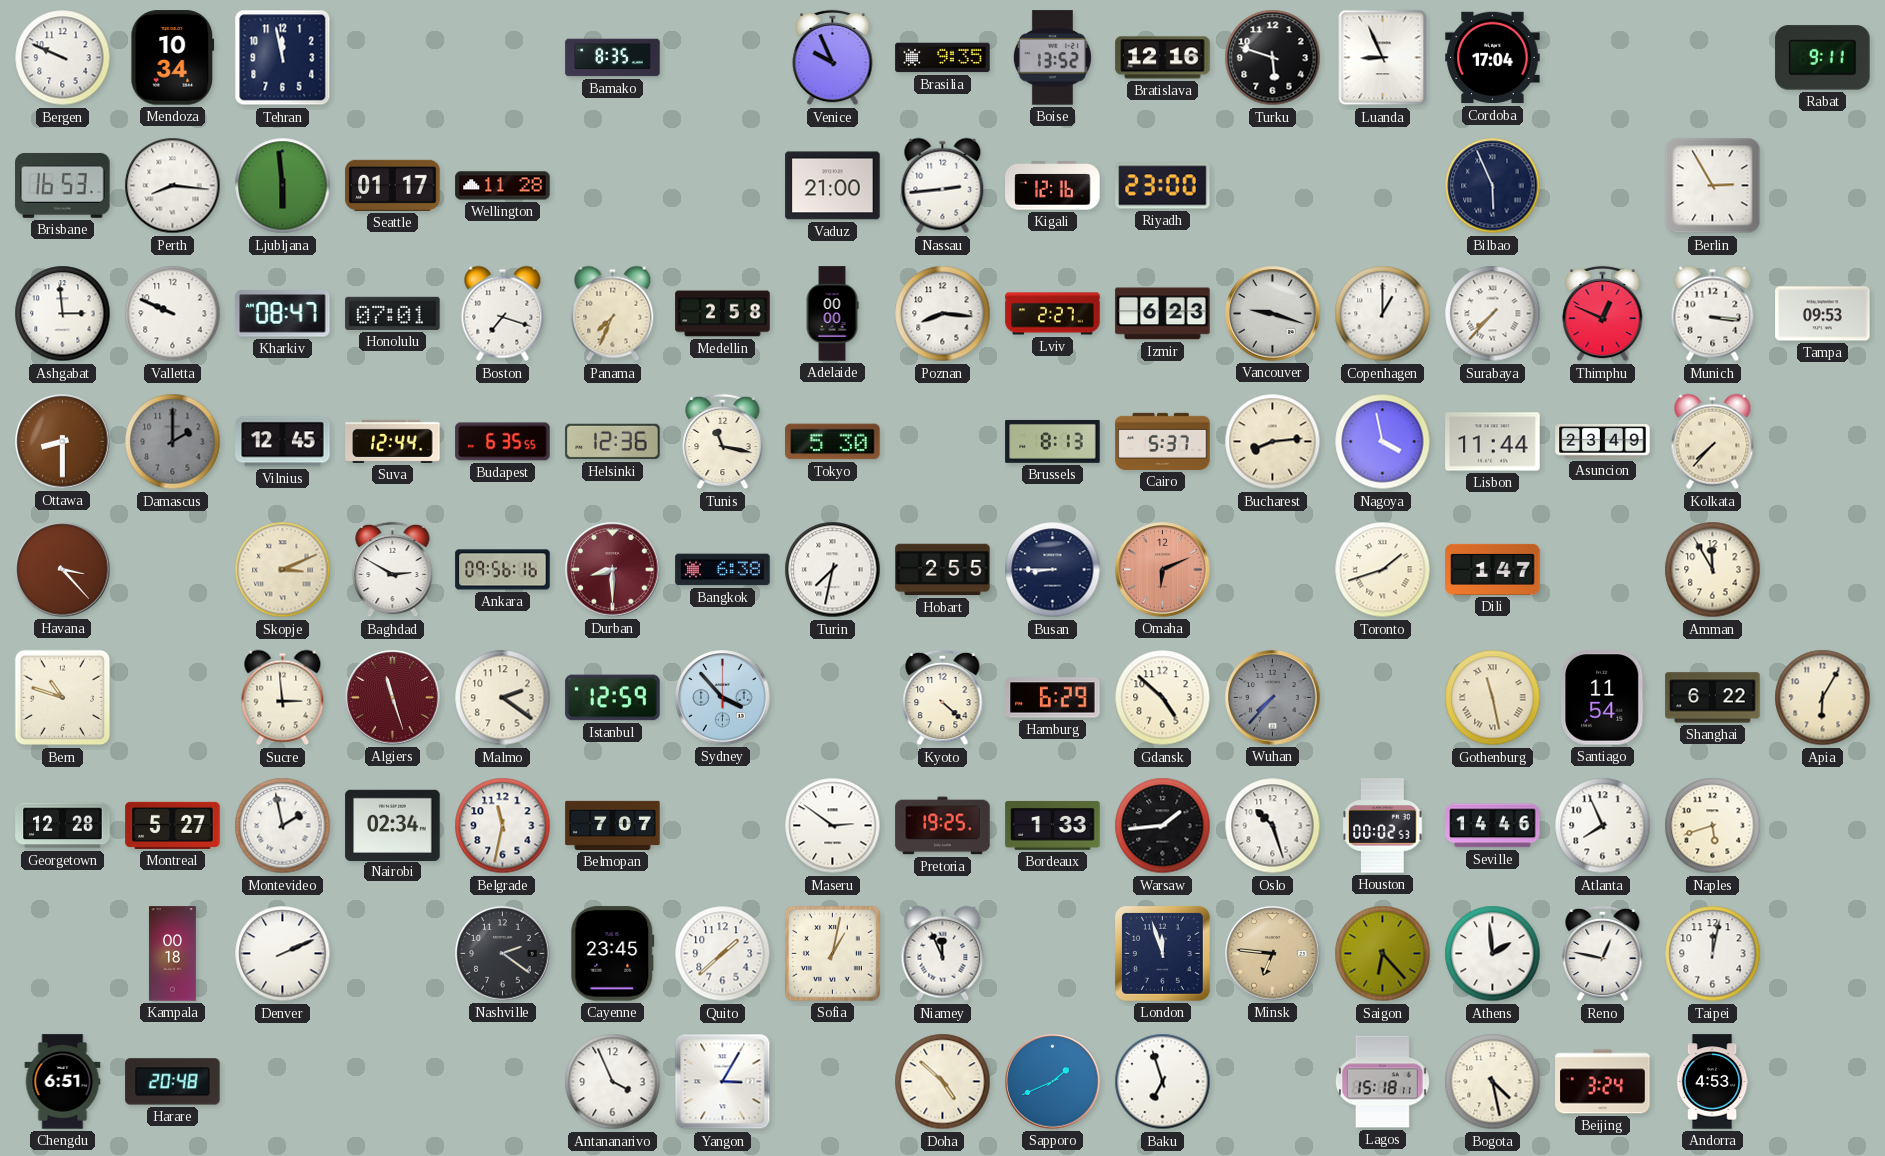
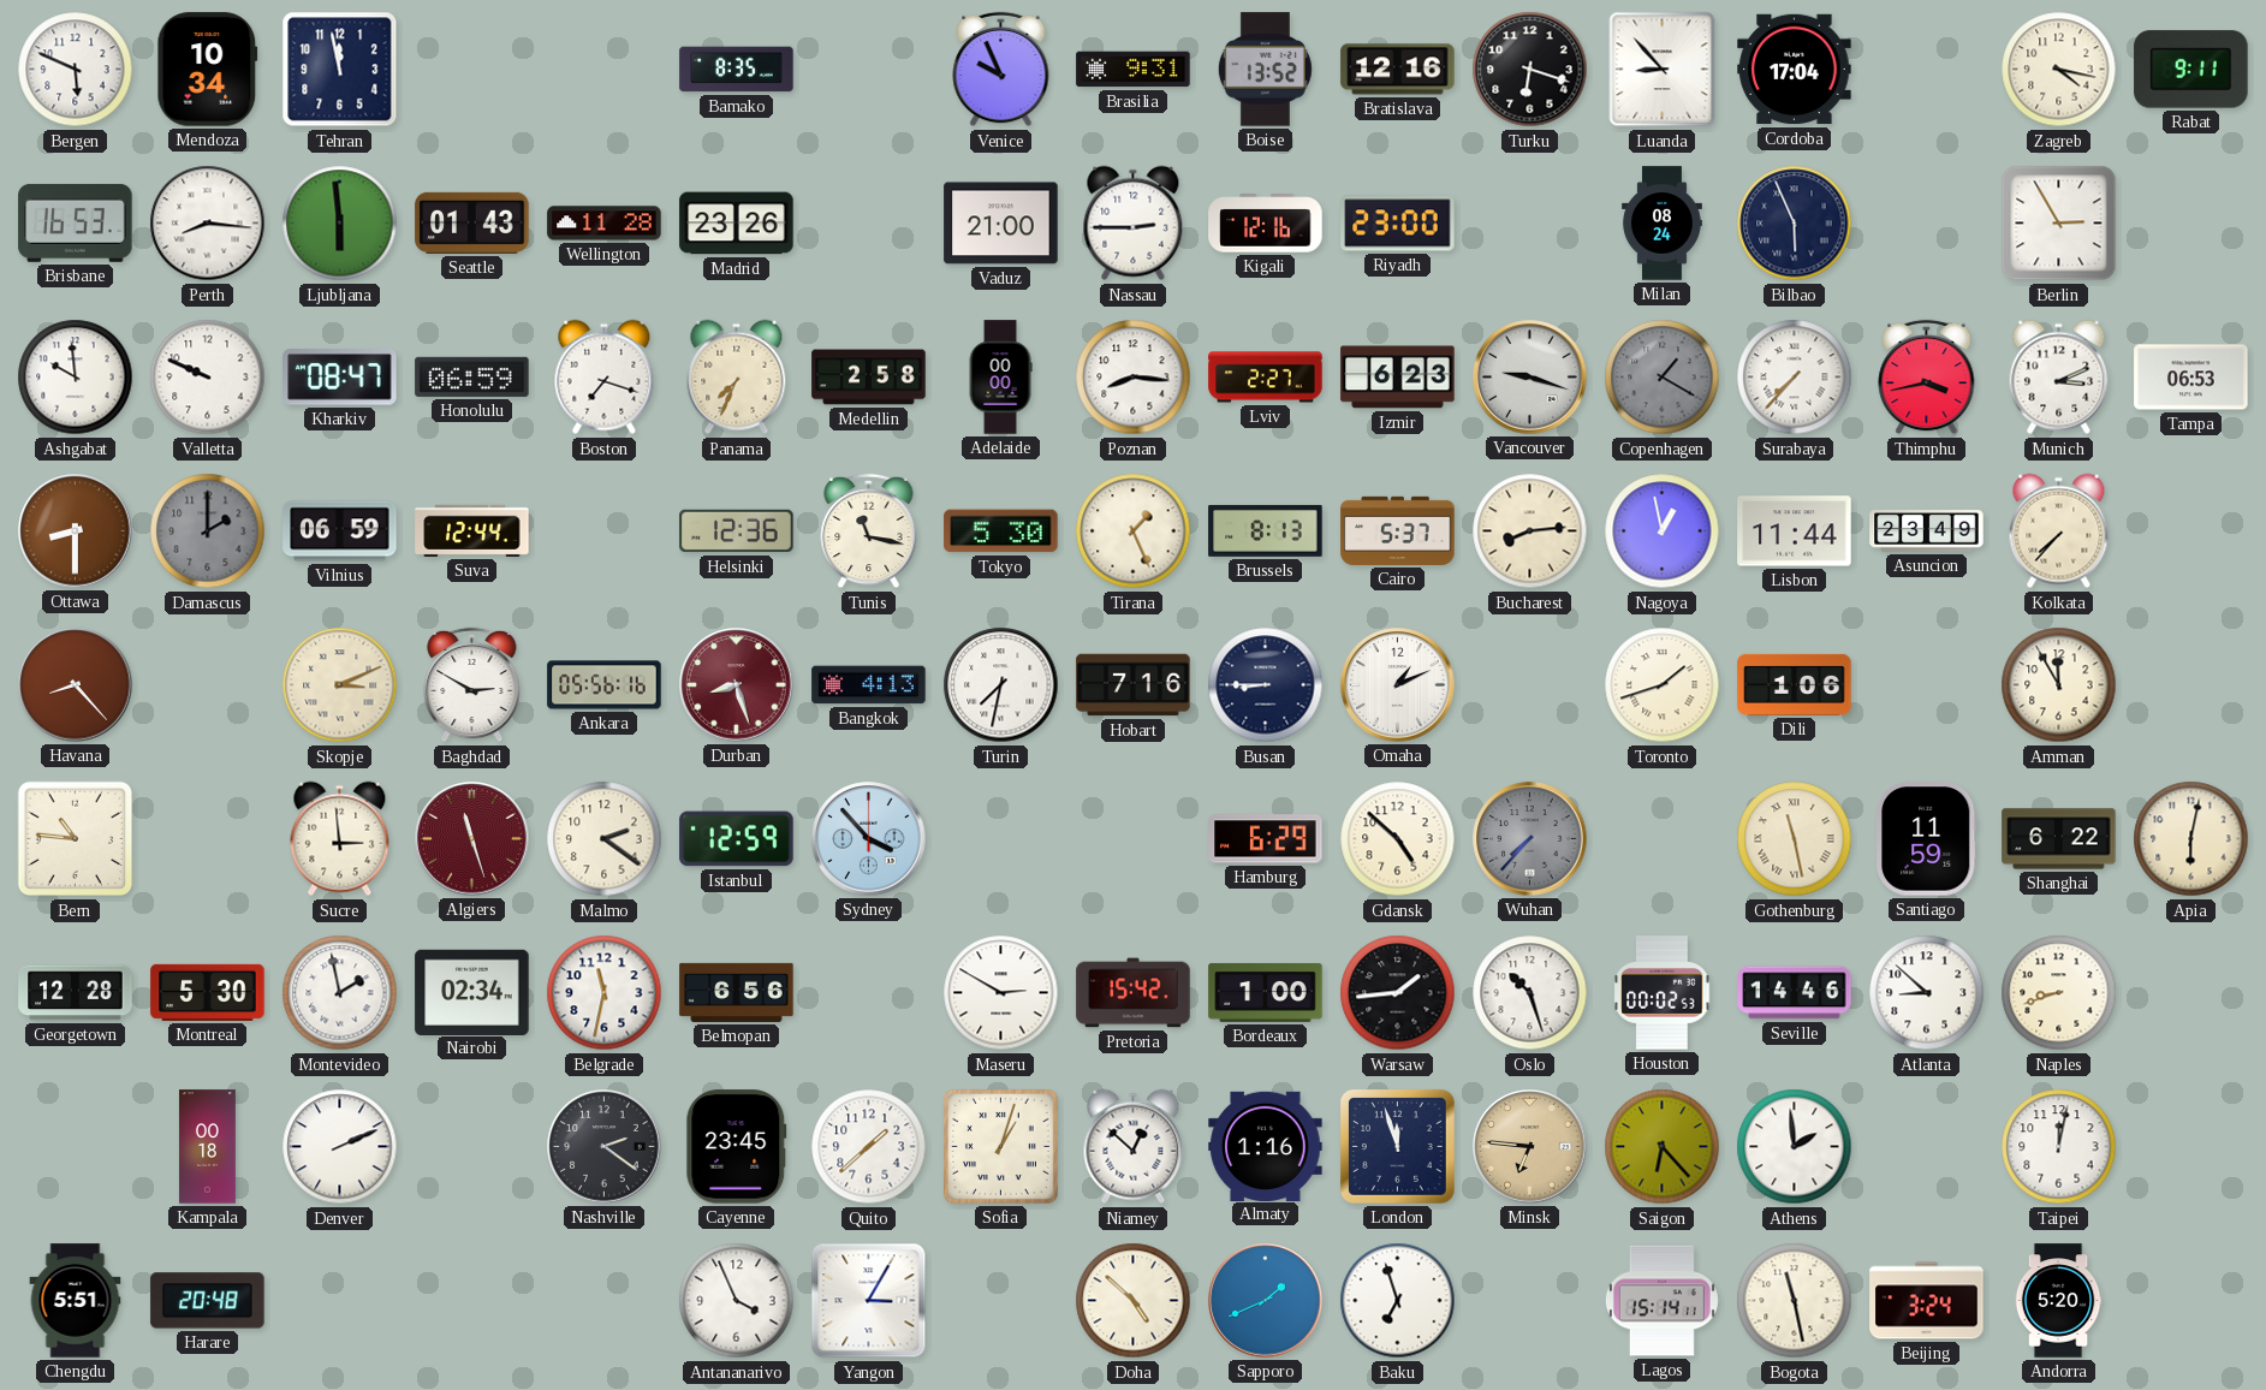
Bergen: 9:49 -> 5:49 (76, 70)
Brasilia: 9:35 -> 9:31 (1134, 70)
Turku: 5:48 -> 6:18 (1530, 70)
Luanda: 8:56 -> 8:53 (1663, 70)
Zagreb: none -> 4:17 (2059, 70)
Seattle: 01:17 -> 01:43 (472, 222)
Madrid: none -> 23:26 (737, 224)
Nassau: 2:44 -> 2:45 (1134, 224)
Milan: none -> 08:24 (1663, 224)
Ashgabat: 2:59 -> 9:59 (76, 378)
Honolulu: 07:01 -> 06:59 (472, 376)
Copenhagen: 1:00 -> 1:20 (1663, 378)
Copenhagen dial: white -> grey (1663, 378)
Thimphu: 12:49 -> 3:43 (1927, 378)
Munich: 3:16 -> 3:11 (2059, 378)
Tampa: 09:53 -> 06:53 (2191, 378)
Vilnius: 12:45 -> 06:59 (340, 531)
Budapest: 6:35 -> none (503, 442)
Tirana: none -> 1:26 (1134, 531)
Nagoya: 3:58 -> 12:58 (1663, 531)
Havana: 3:23 -> 8:23 (76, 685)
Ankara: 09:56 -> 05:56 (605, 685)
Durban: 8:30 -> 8:27 (737, 685)
Bangkok: 6:38 -> 4:13 (869, 685)
Hobart: 2:55 -> 7:16 (1134, 685)
Omaha: 6:11 -> 1:11 (1398, 685)
Omaha dial: salmon -> white (1398, 685)
Dili: 1:47 -> 1:06 (1795, 684)
Bern: 10:48 -> 10:46 (76, 839)
Kyoto: 4:22 -> none (943, 698)
Santiago: 11:54 -> 11:59 (1927, 839)
Apia: 6:05 -> 6:02 (2191, 839)
Montreal: 5:27 -> 5:30 (208, 992)
Belmopan: 7:07 -> 6:56 (737, 992)
Maseru: 2:51 -> 2:50 (1001, 993)
Pretoria: 19:25 -> 15:42 (1134, 993)
Bordeaux: 1:33 -> 1:00 (1266, 993)
Atlanta: 7:56 -> 8:52 (1927, 993)
Naples: 5:42 -> 8:42 (2059, 993)
Sofia: 1:02 -> 1:03 (1000, 1146)
Niamey: 11:56 -> 12:52 (1134, 1147)
Almaty: none -> 1:16 (1266, 1146)
Reno: 12:47 -> none (1603, 954)
Chengdu: 6:51 -> 5:51 (76, 1301)
Lagos: 15:18 -> 15:14 (1661, 1301)
Bogota: 4:28 -> 11:28 (1795, 1301)
Andorra: 4:53 -> 5:20 (2058, 1301)
